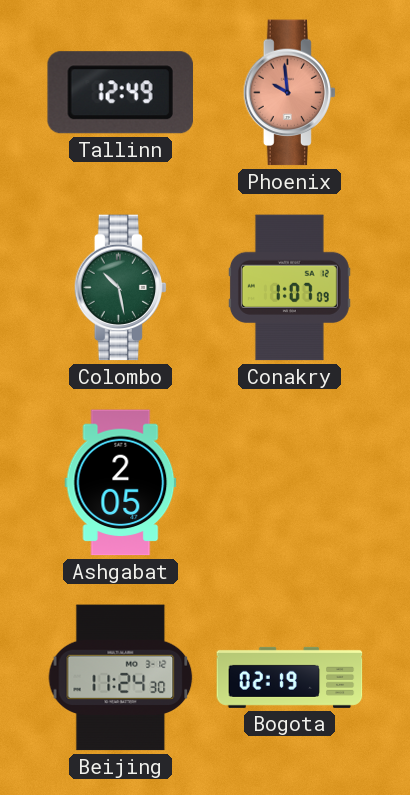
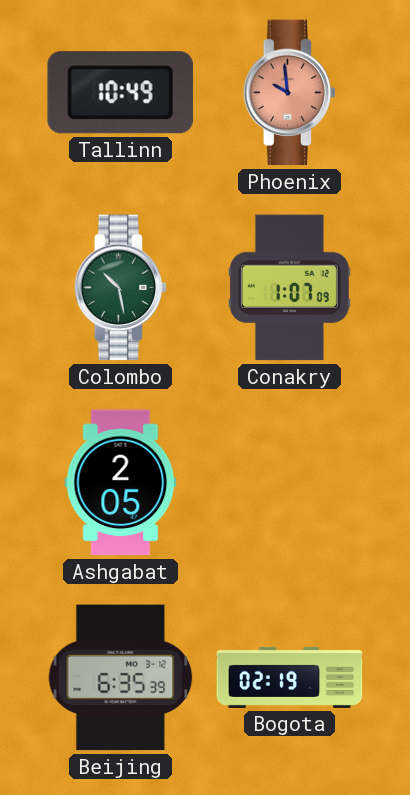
Tallinn: 12:49 -> 10:49 (120, 93)
Beijing: 11:24 -> 6:35 (121, 678)
